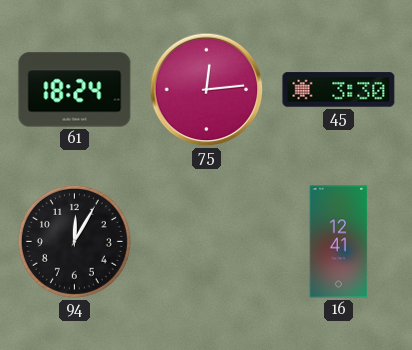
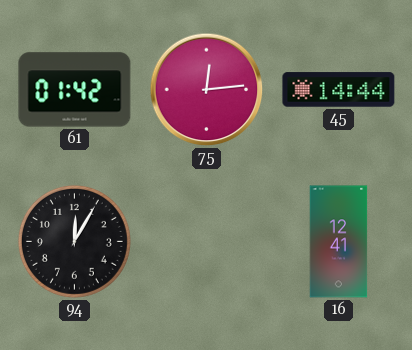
61: 18:24 -> 01:42 (75, 90)
45: 3:30 -> 14:44 (339, 90)
